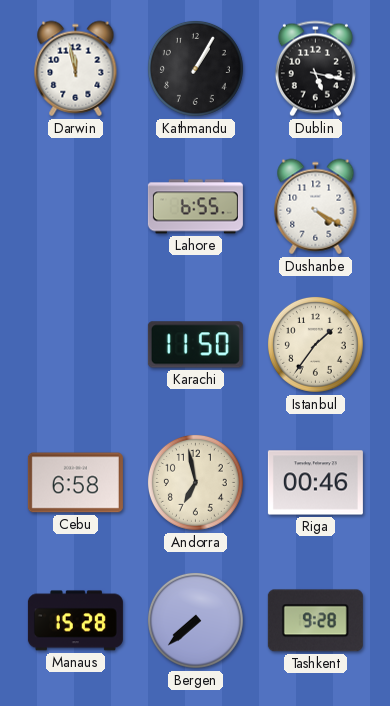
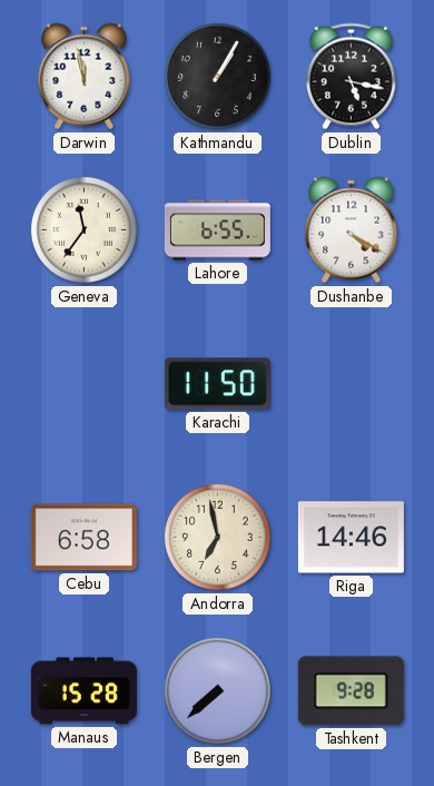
Geneva: none -> 11:36 (83, 229)
Istanbul: 1:36 -> none (315, 344)
Riga: 00:46 -> 14:46 (351, 538)
